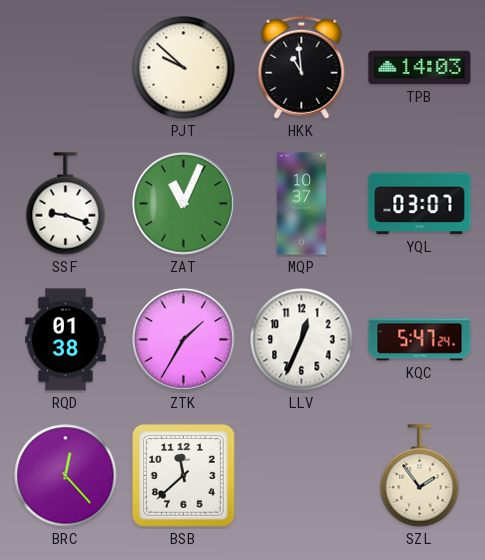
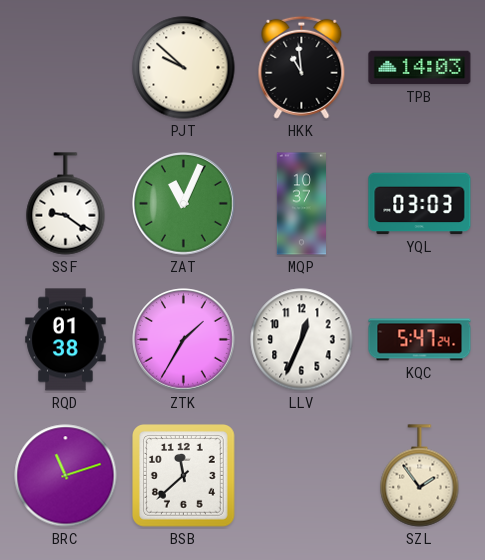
SSF: 9:18 -> 9:21 (66, 204)
YQL: 03:07 -> 03:03 (420, 204)
BRC: 12:23 -> 11:12 (66, 476)
